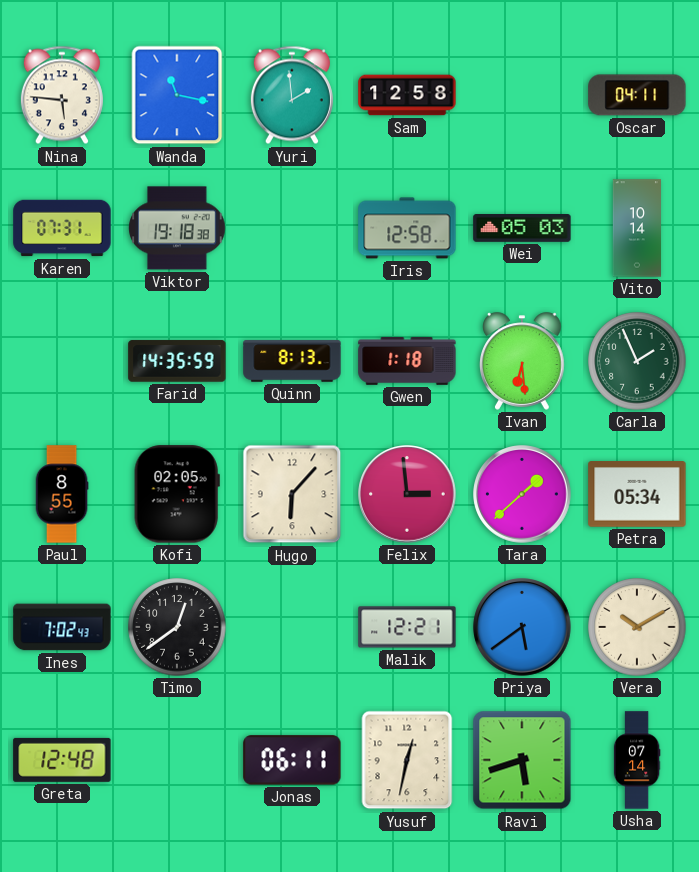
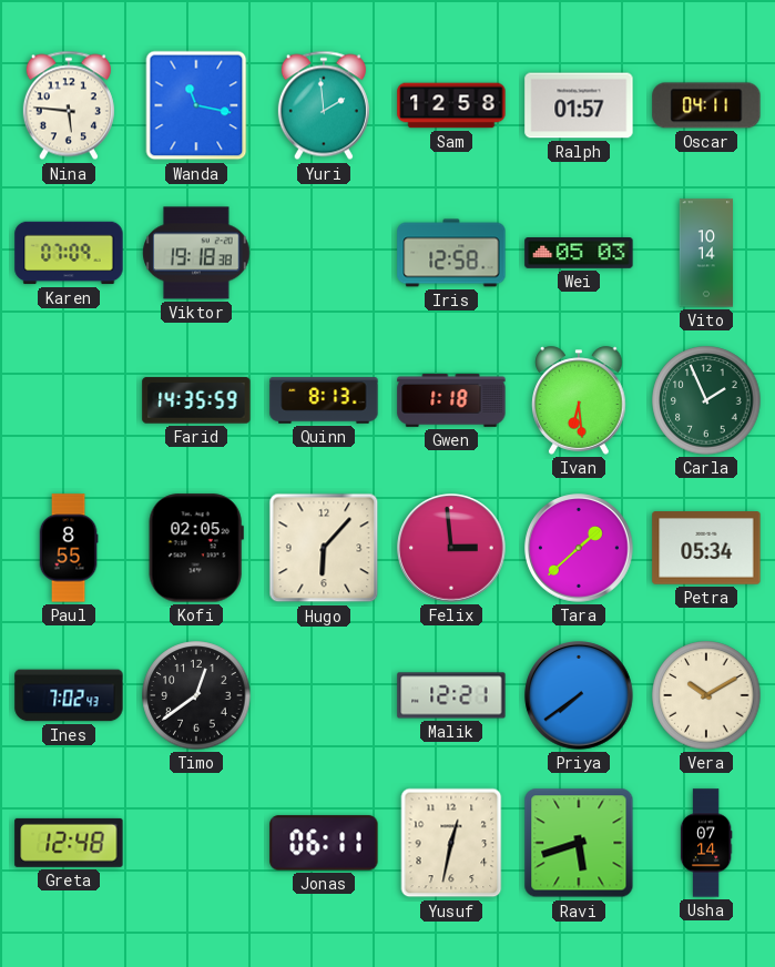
Ralph: none -> 01:57 (579, 105)
Karen: 07:31 -> 07:09 (69, 253)
Priya: 5:39 -> 7:39 (579, 695)
